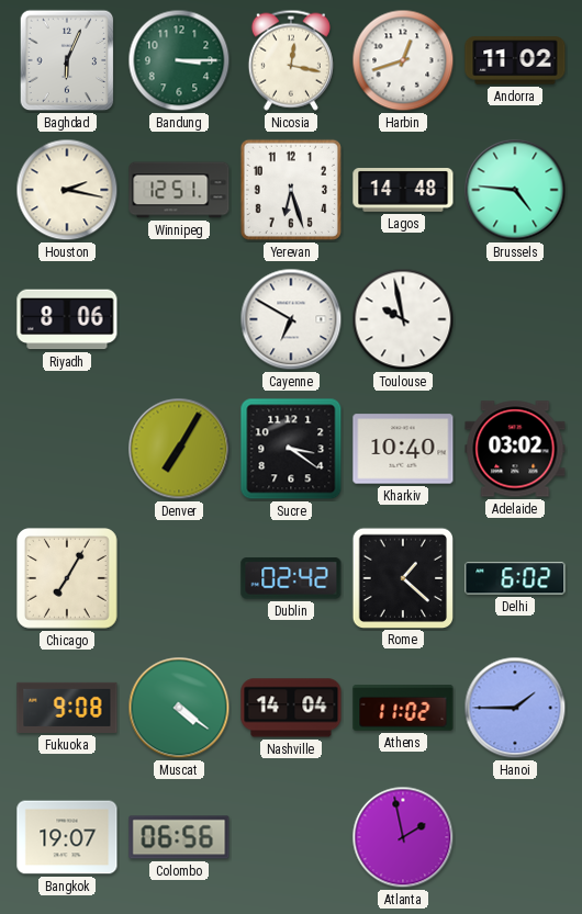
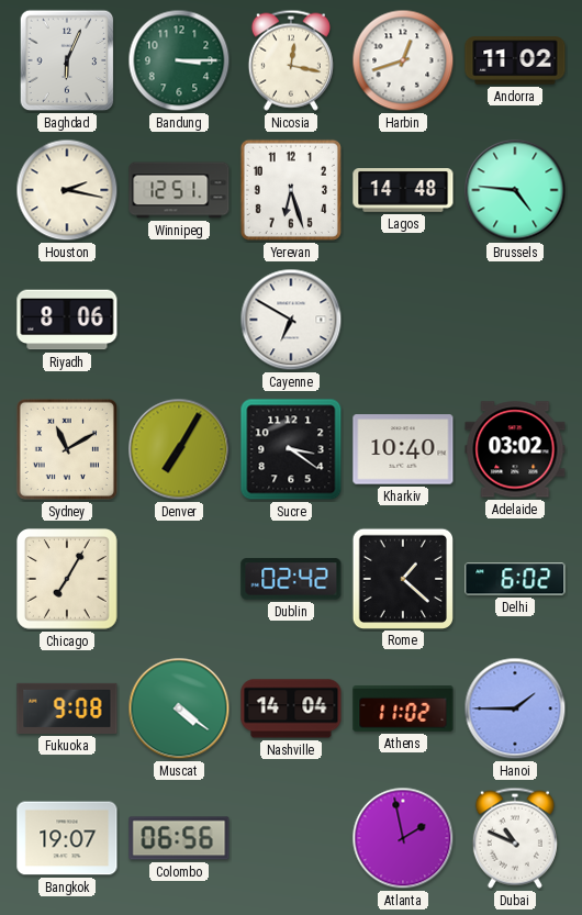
Toulouse: 9:58 -> none (403, 319)
Sydney: none -> 11:10 (67, 449)
Dubai: none -> 10:49 (515, 838)
